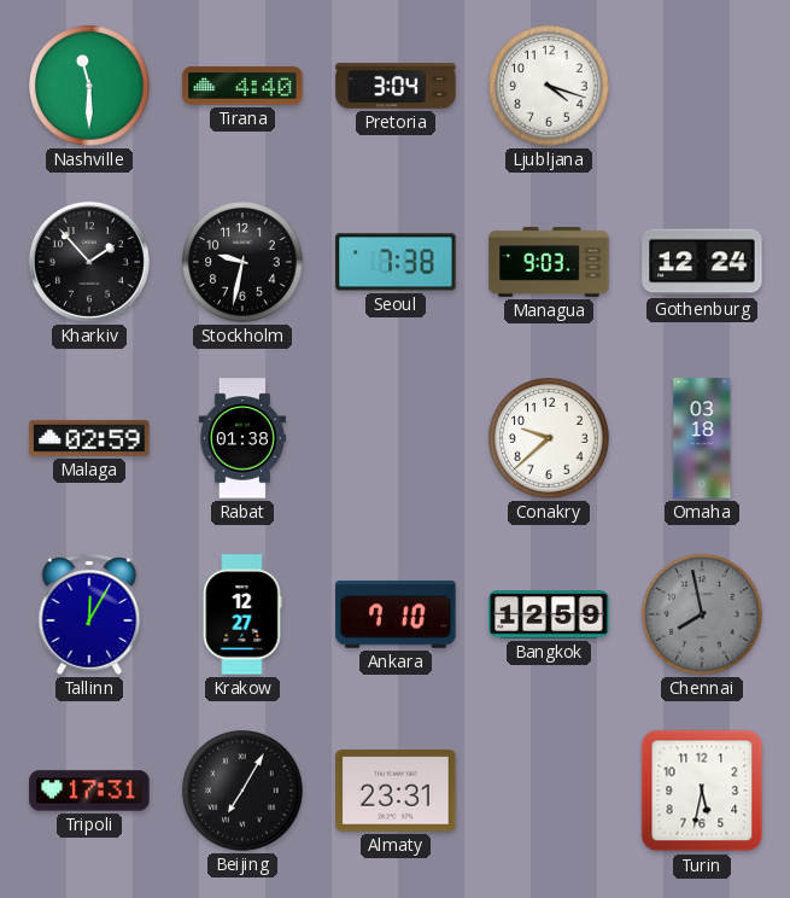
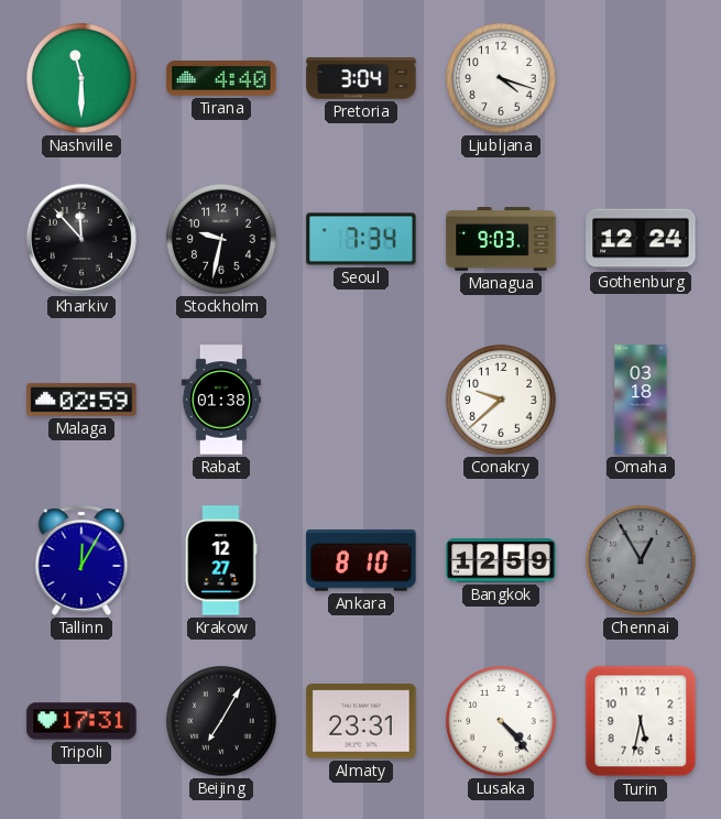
Kharkiv: 1:53 -> 11:53 (81, 239)
Seoul: 7:38 -> 7:34 (361, 239)
Ankara: 7:10 -> 8:10 (361, 560)
Chennai: 7:58 -> 12:55 (641, 560)
Lusaka: none -> 4:23 (501, 721)
